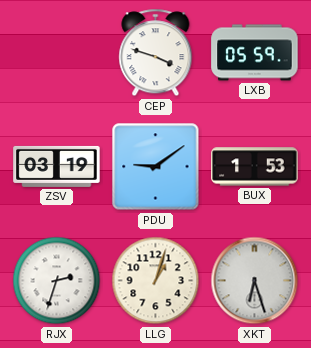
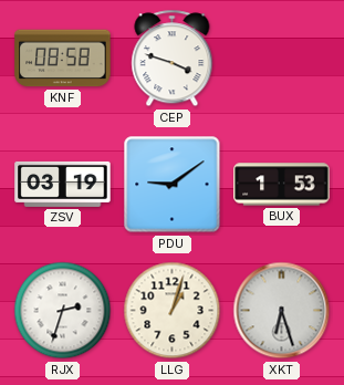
KNF: none -> 08:58 (63, 59)
LXB: 05:59 -> none (255, 53)
